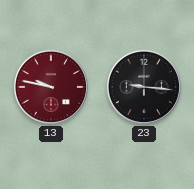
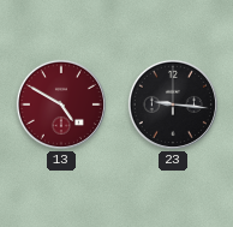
13: 9:47 -> 4:50 (61, 104)
